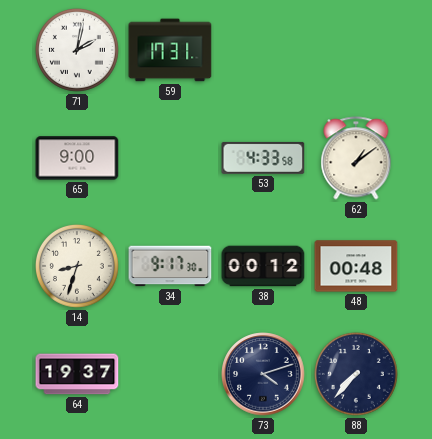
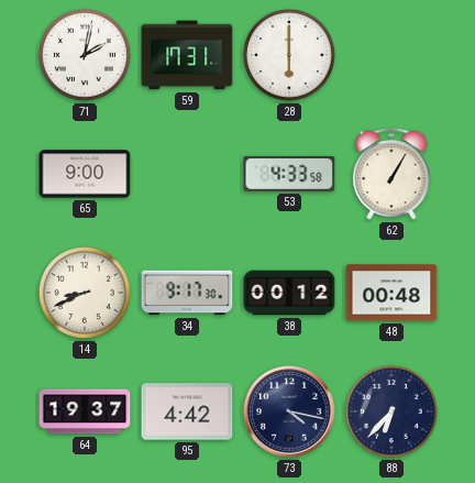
28: none -> 6:00 (289, 55)
62: 1:09 -> 1:05 (391, 174)
14: 8:33 -> 8:41 (85, 293)
95: none -> 4:42 (187, 411)
73: 4:12 -> 4:17 (289, 411)
88: 7:37 -> 6:37 (391, 411)
